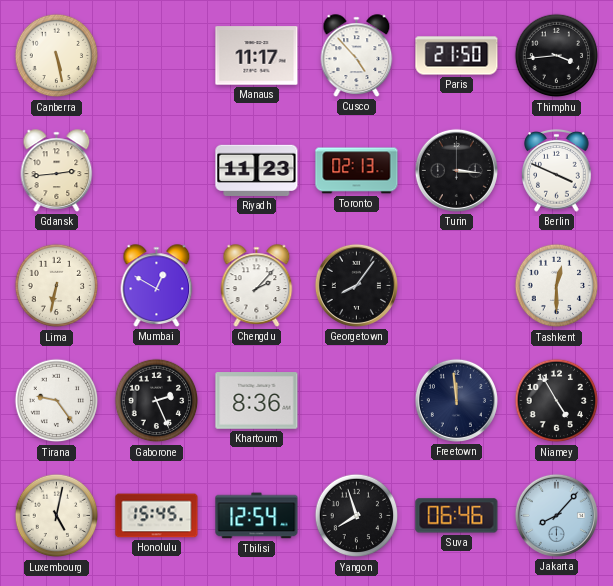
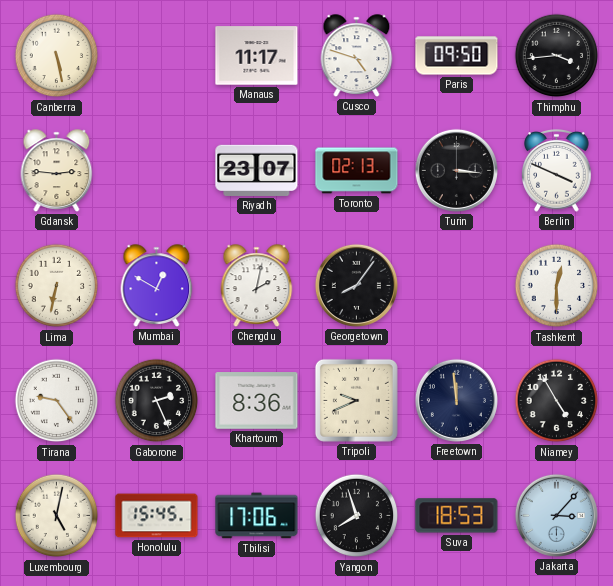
Cusco: 4:53 -> 4:48 (357, 56)
Paris: 21:50 -> 09:50 (457, 56)
Gdansk: 2:44 -> 2:46 (57, 171)
Riyadh: 11:23 -> 23:07 (257, 170)
Chengdu: 2:07 -> 2:02 (257, 286)
Tripoli: none -> 9:41 (356, 400)
Tbilisi: 12:54 -> 17:06 (257, 516)
Suva: 06:46 -> 18:53 (457, 516)
Jakarta: 8:07 -> 3:07 (556, 515)
